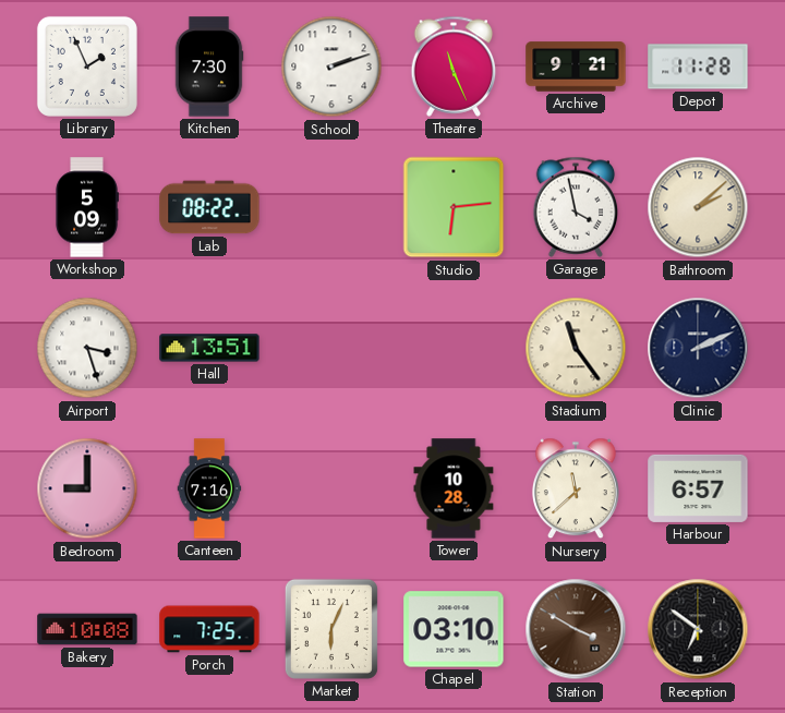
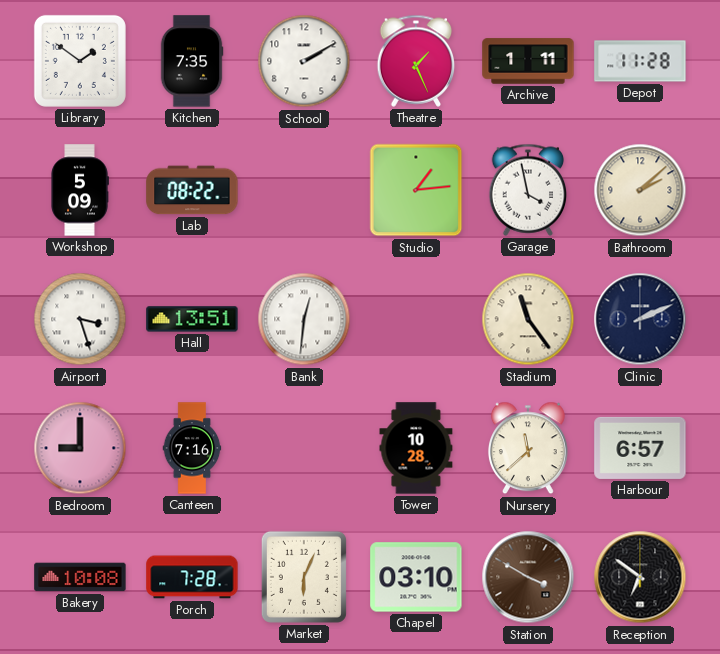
Library: 1:56 -> 1:51 (80, 61)
Kitchen: 7:30 -> 7:35 (192, 61)
School: 2:12 -> 2:10 (304, 61)
Theatre: 11:26 -> 1:26 (416, 61)
Archive: 9:21 -> 1:11 (528, 61)
Studio: 6:14 -> 1:14 (416, 190)
Bank: none -> 12:31 (304, 319)
Porch: 7:25 -> 7:28 (192, 577)
